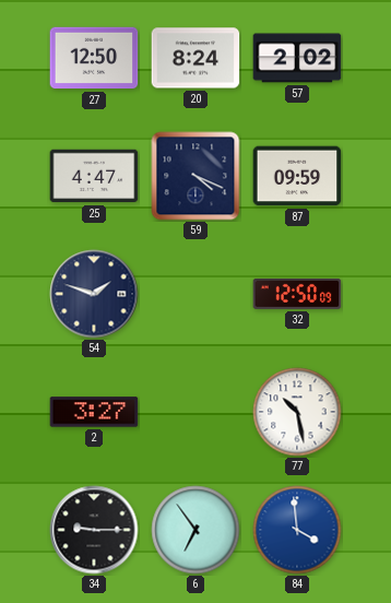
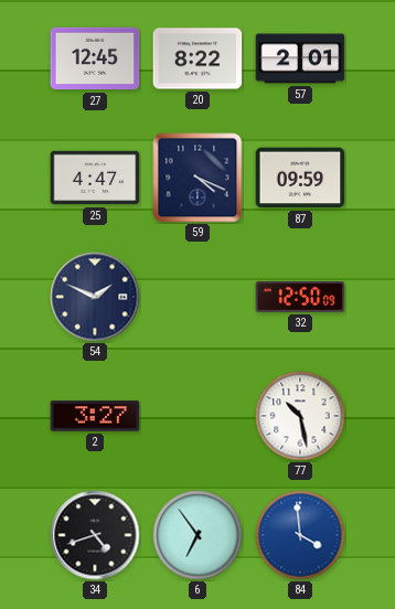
27: 12:50 -> 12:45 (95, 58)
20: 8:24 -> 8:22 (197, 58)
57: 2:02 -> 2:01 (300, 58)
54: 1:48 -> 1:49 (95, 297)
34: 9:15 -> 4:42 (95, 535)
